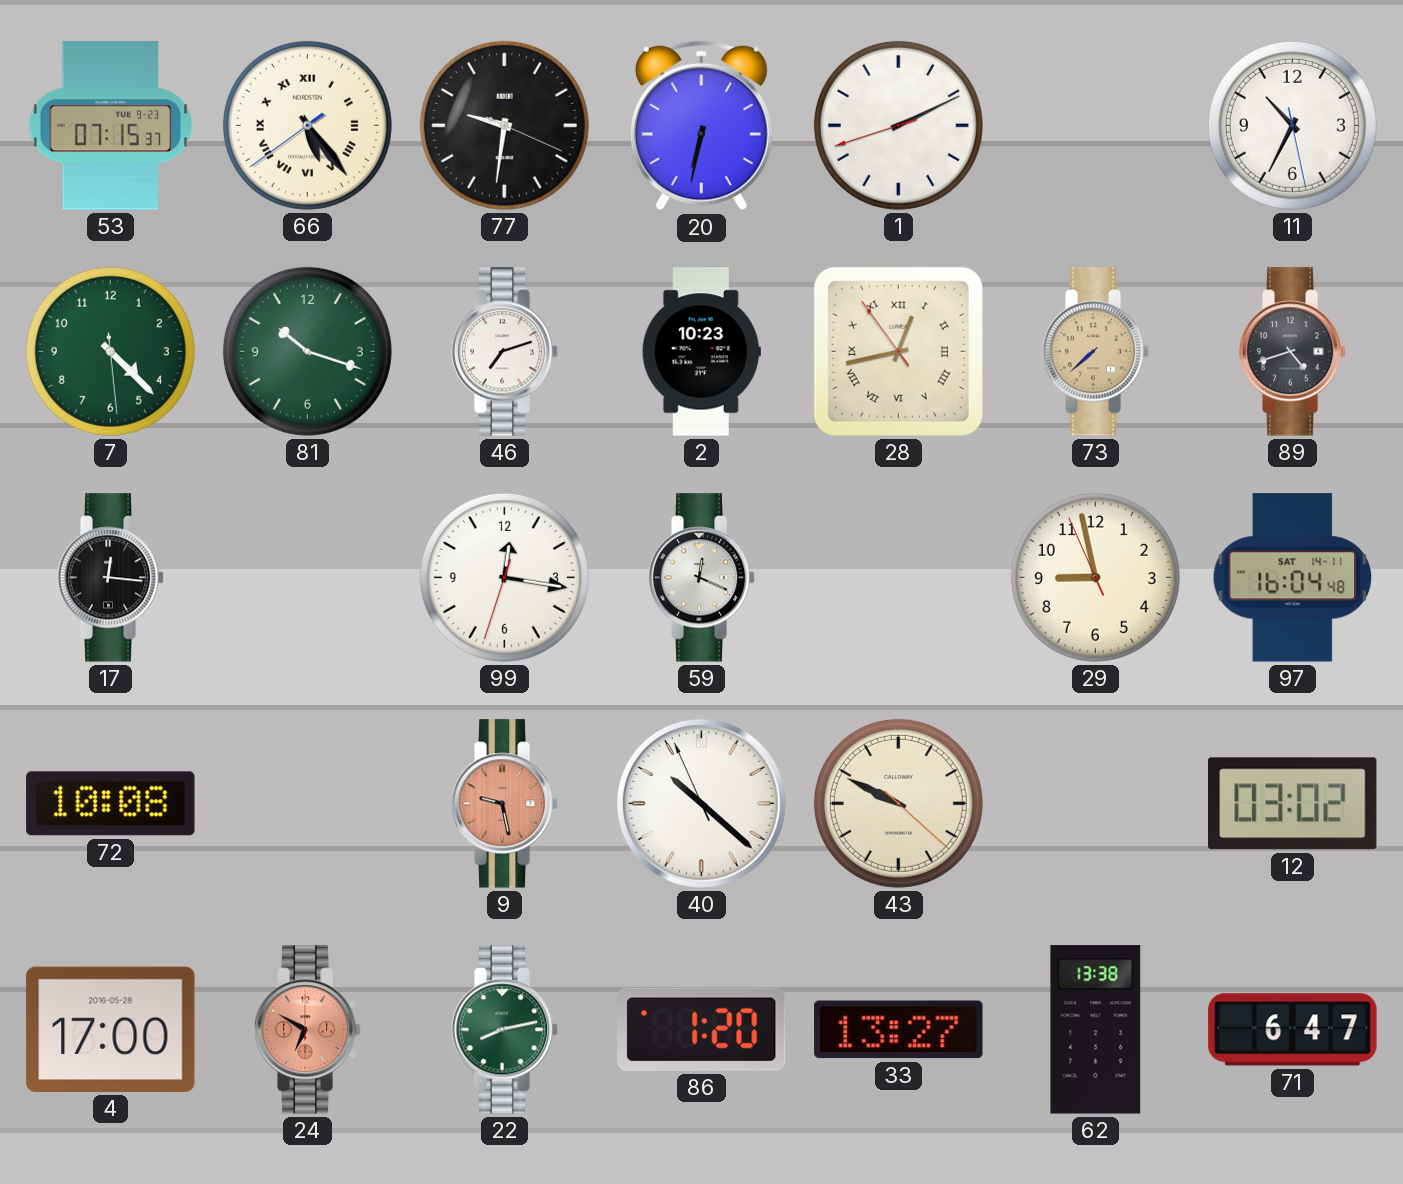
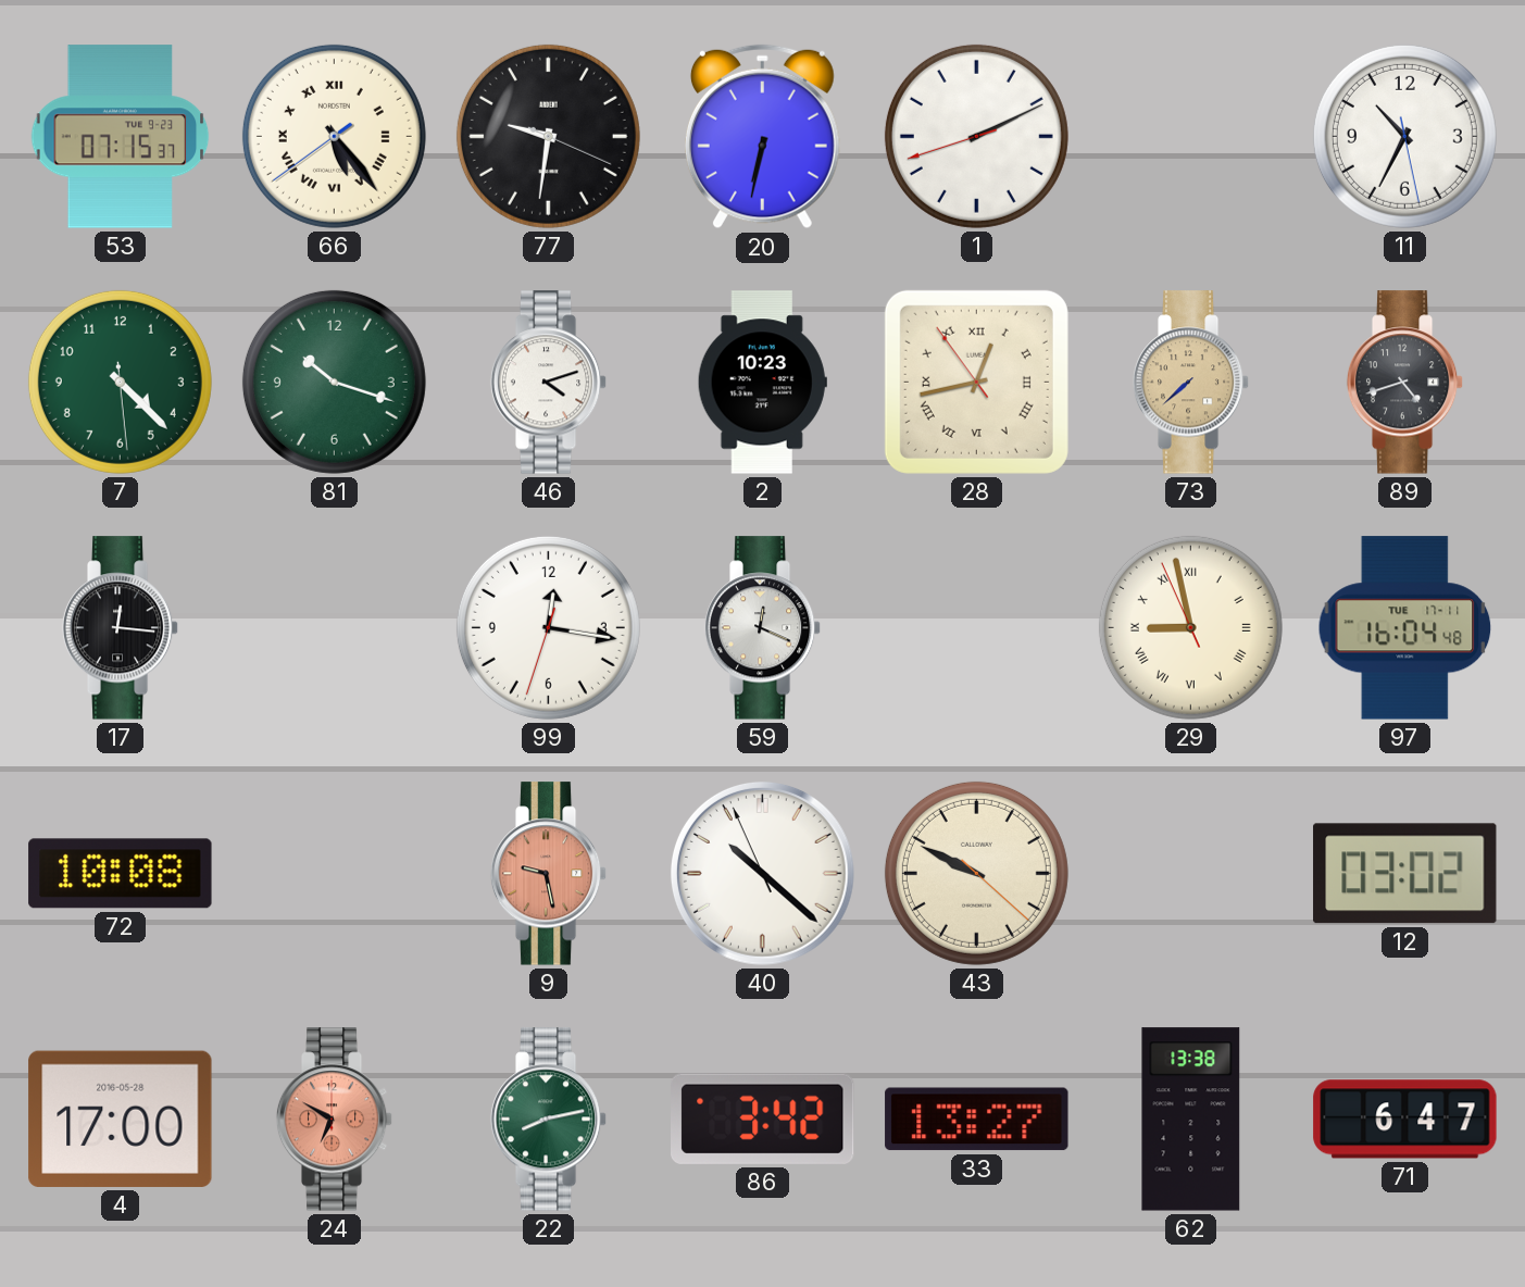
46: 7:12 -> 4:12 (549, 383)
29 numerals: Arabic -> Roman (1190, 627)
97 date: SAT 14-11 -> TUE 17-11 (1405, 628)
86: 1:20 -> 3:42 (763, 1119)
